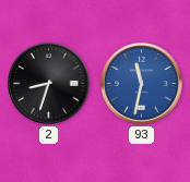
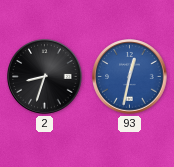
93: 11:32 -> 12:32 (130, 77)
